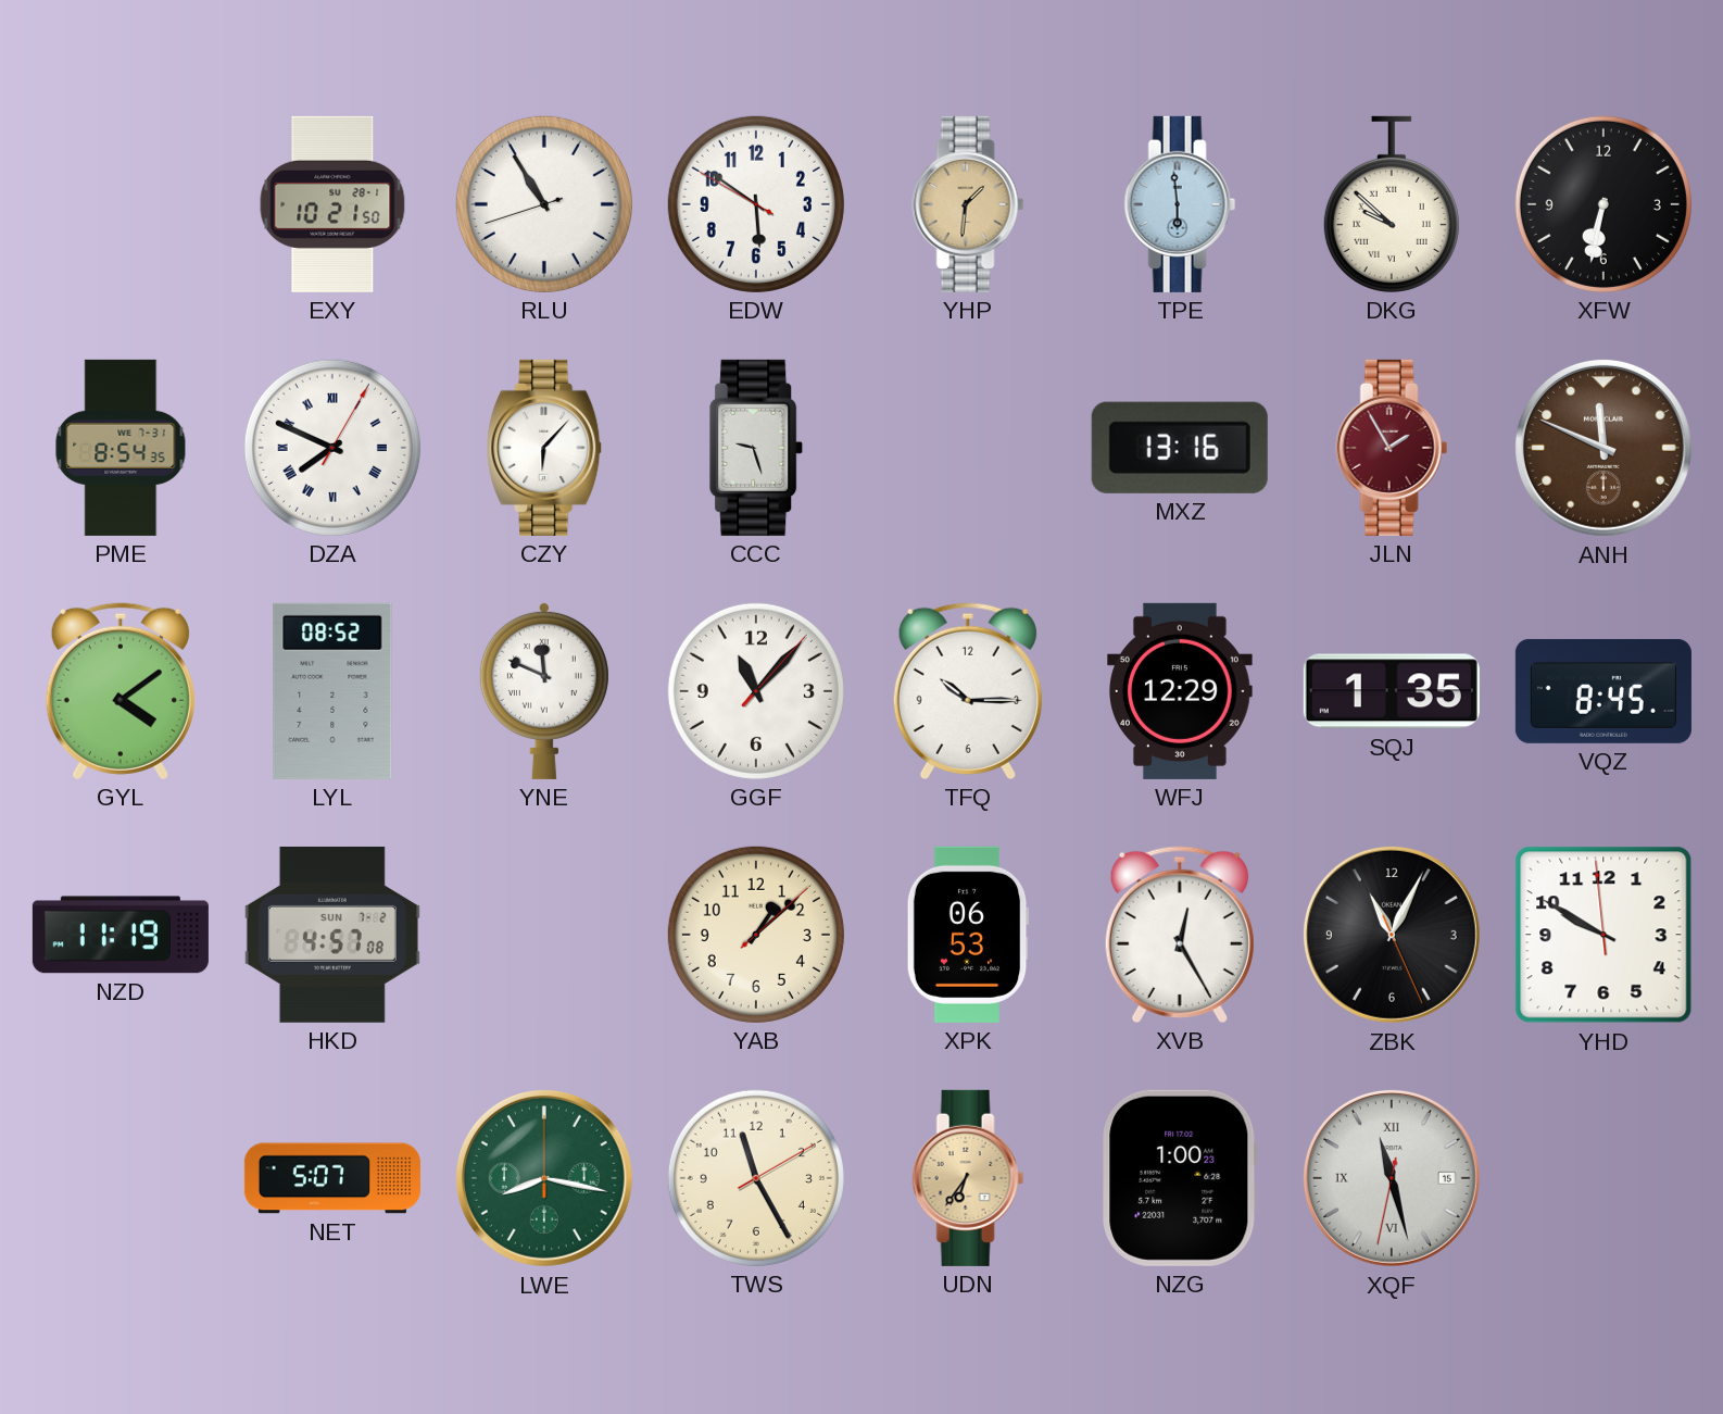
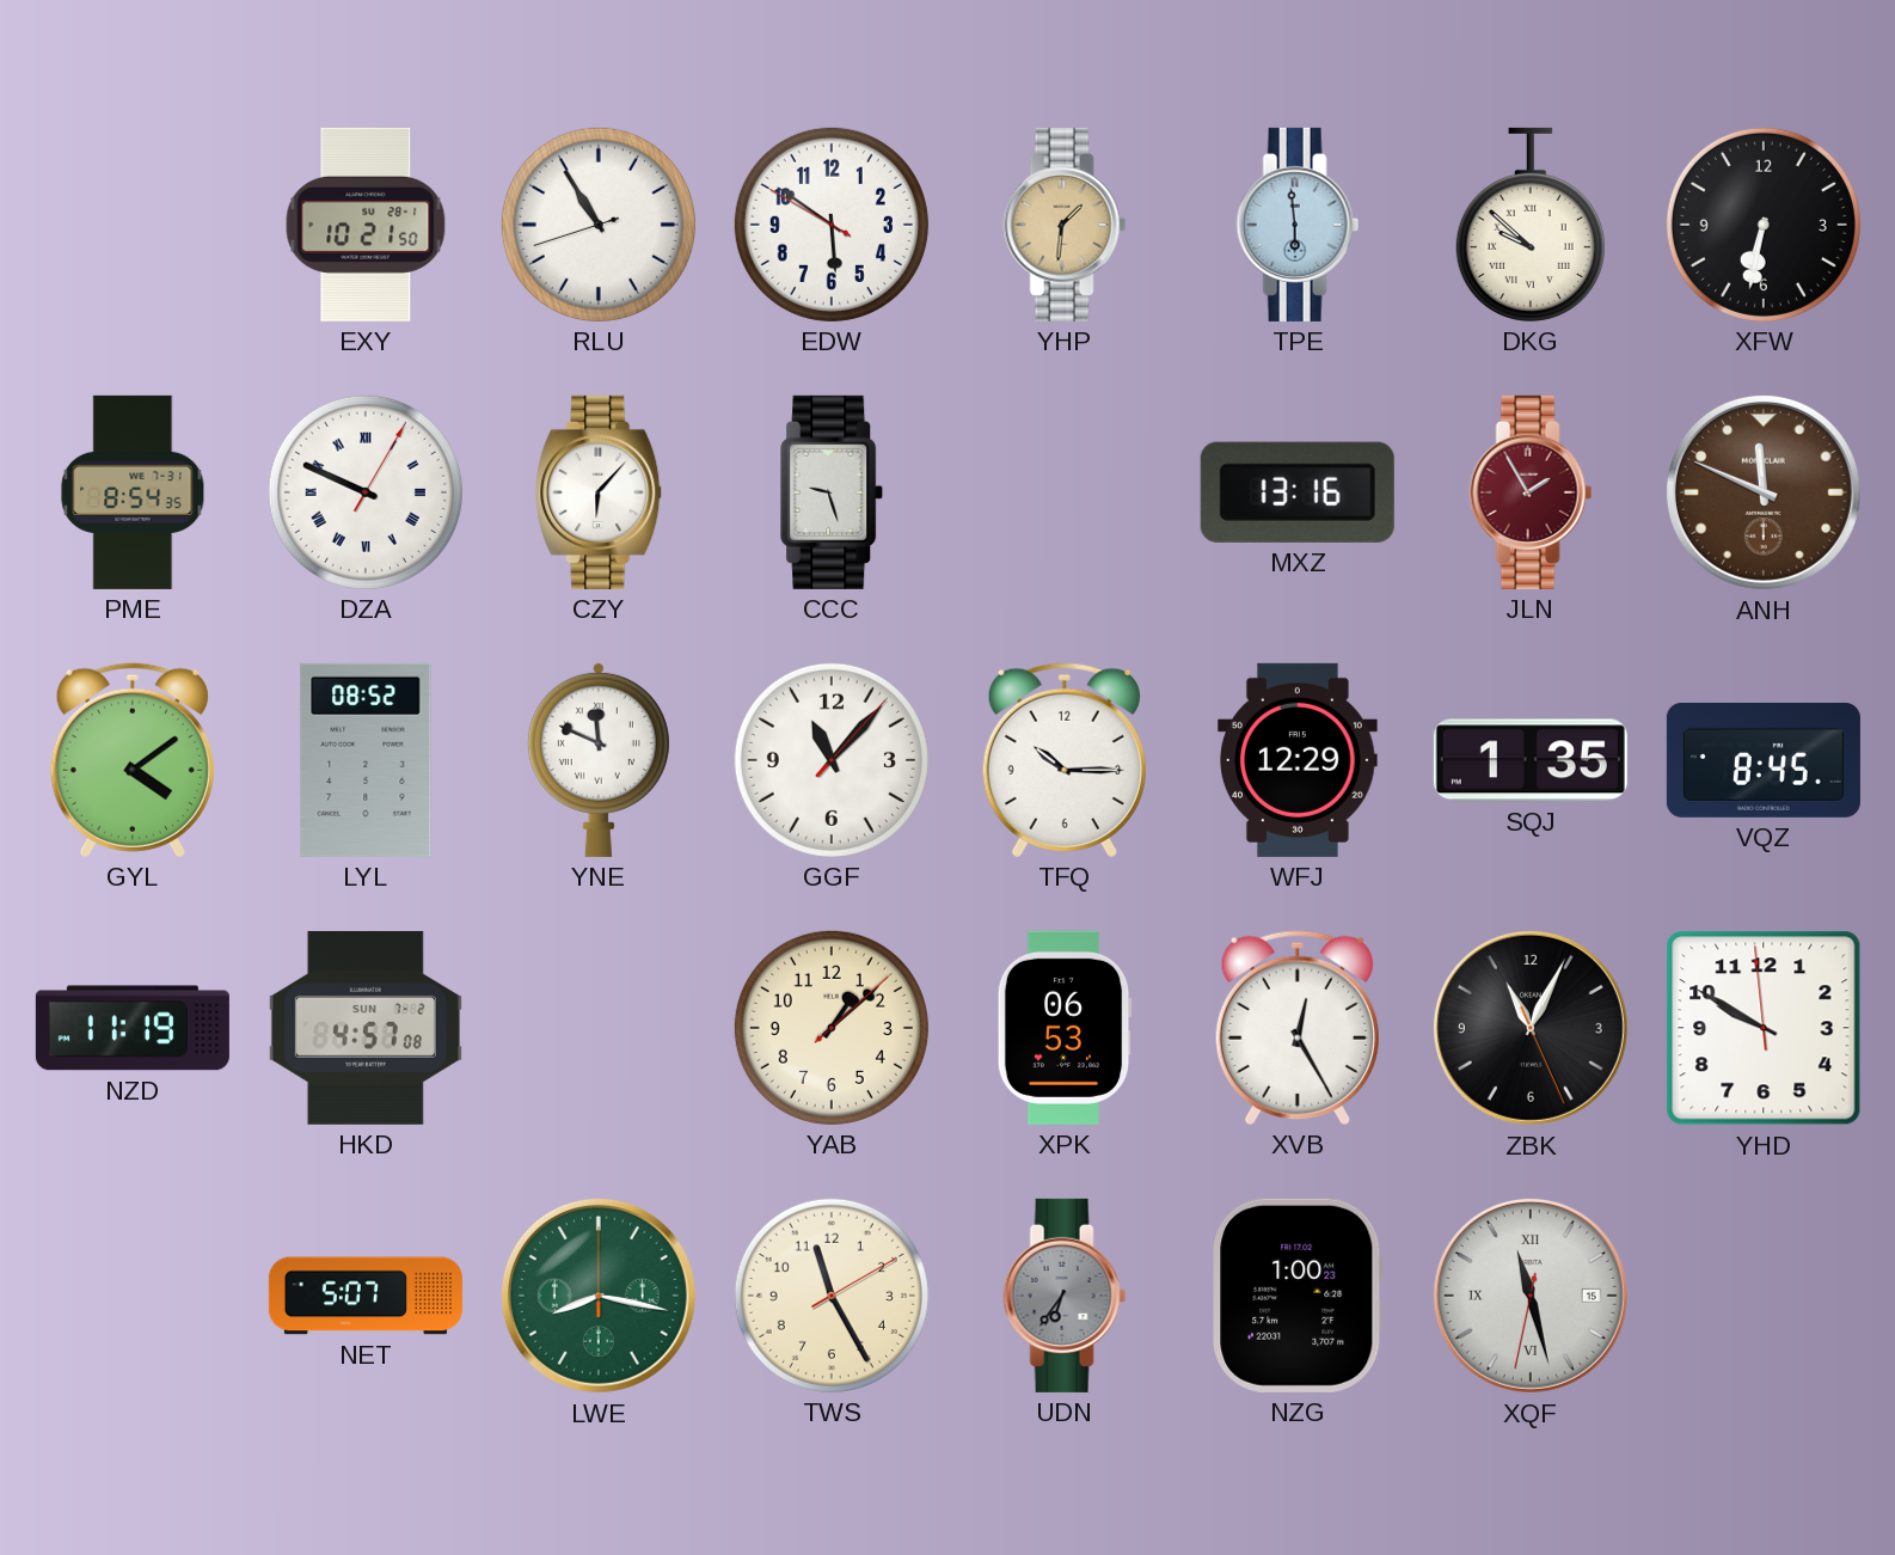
DZA: 7:49 -> 9:49 (366, 492)
UDN dial: champagne -> grey (1065, 1296)
